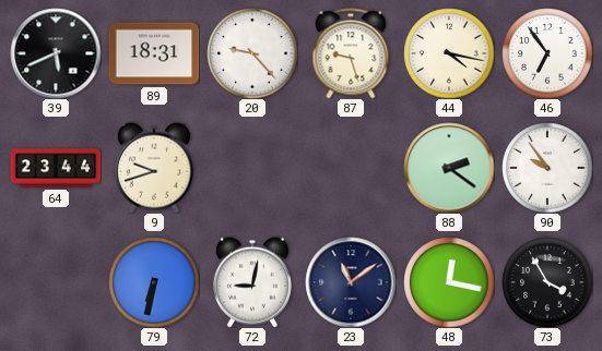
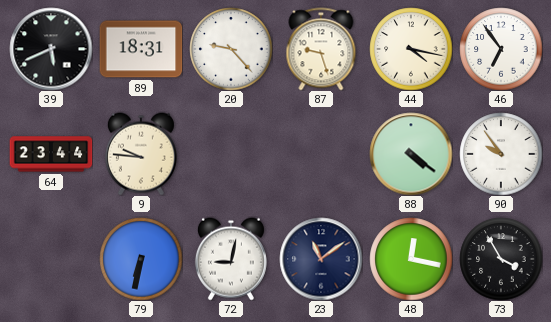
9: 9:42 -> 9:46 (141, 154)
88: 2:21 -> 4:21 (411, 154)
